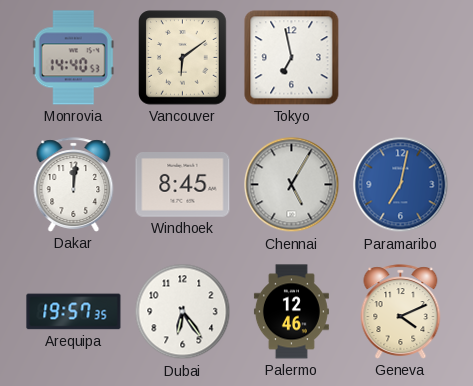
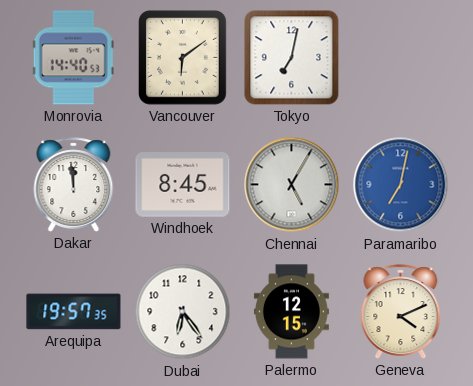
Tokyo: 6:58 -> 7:02 (292, 58)
Dakar: 12:01 -> 11:59 (74, 185)
Palermo: 12:46 -> 12:15 (291, 312)
